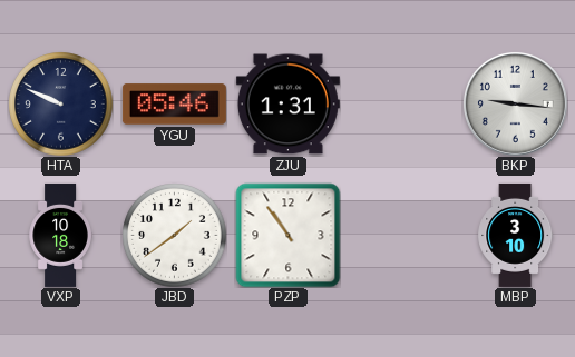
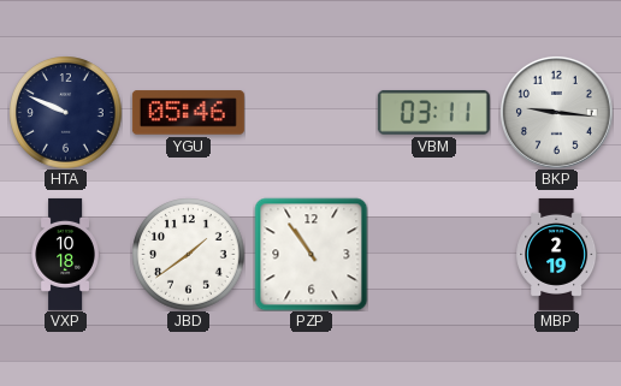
ZJU: 1:31 -> none (287, 105)
VBM: none -> 03:11 (433, 112)
MBP: 3:10 -> 2:19 (557, 254)
